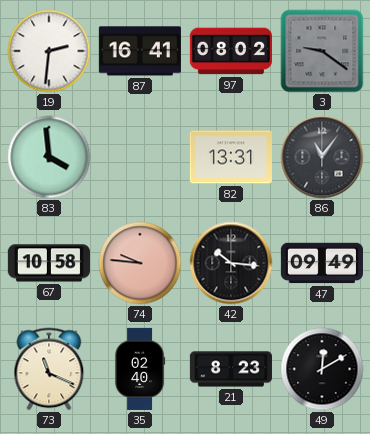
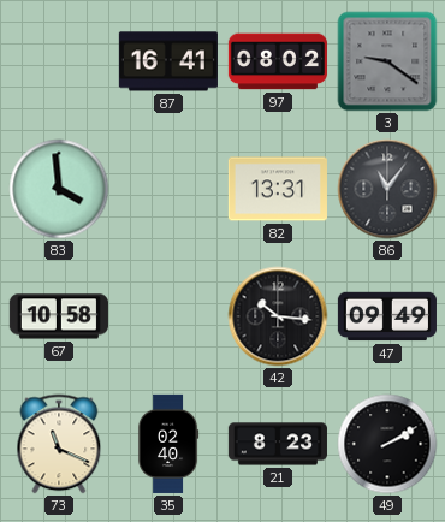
19: 2:31 -> none (49, 51)
74: 9:46 -> none (140, 263)
49: 12:10 -> 2:10 (387, 444)
